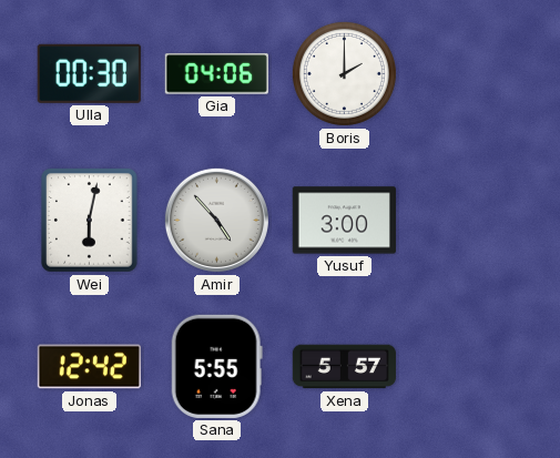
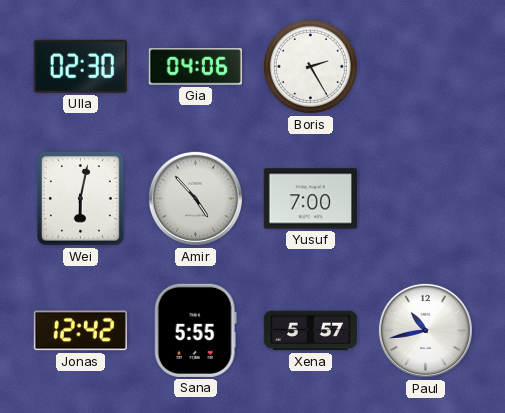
Ulla: 00:30 -> 02:30 (80, 66)
Boris: 2:00 -> 2:25 (310, 66)
Yusuf: 3:00 -> 7:00 (310, 199)
Paul: none -> 10:43 (425, 330)
